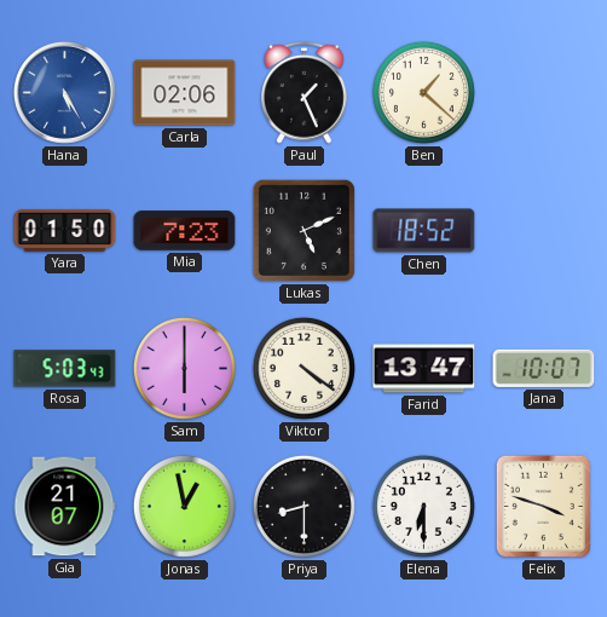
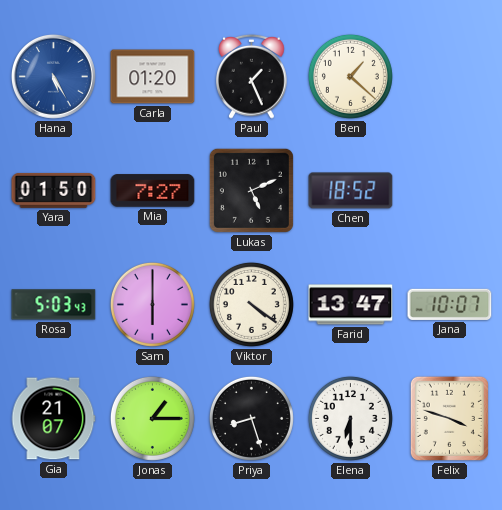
Carla: 02:06 -> 01:20 (153, 77)
Mia: 7:23 -> 7:27 (153, 191)
Jonas: 12:58 -> 1:15 (152, 418)
Priya: 8:30 -> 8:27 (251, 418)
